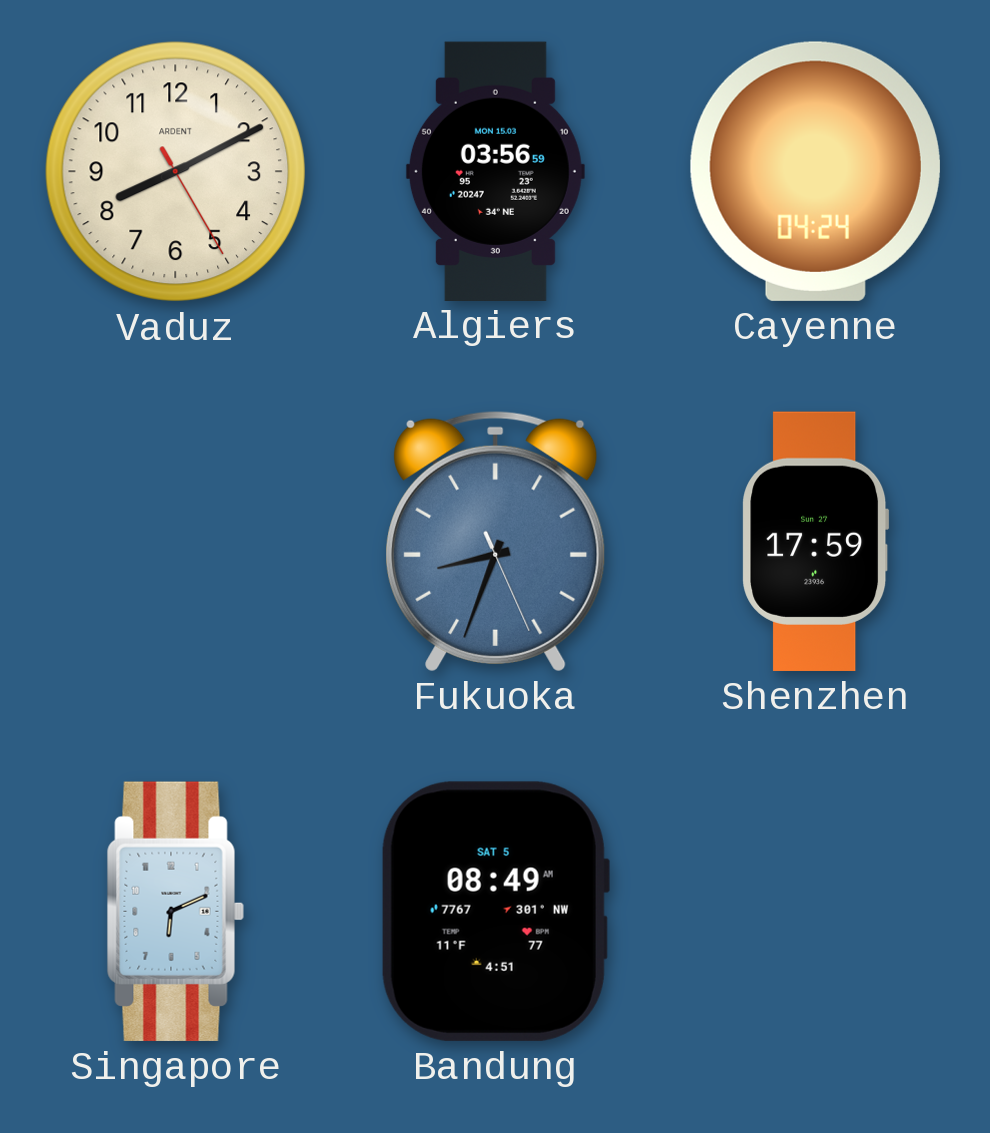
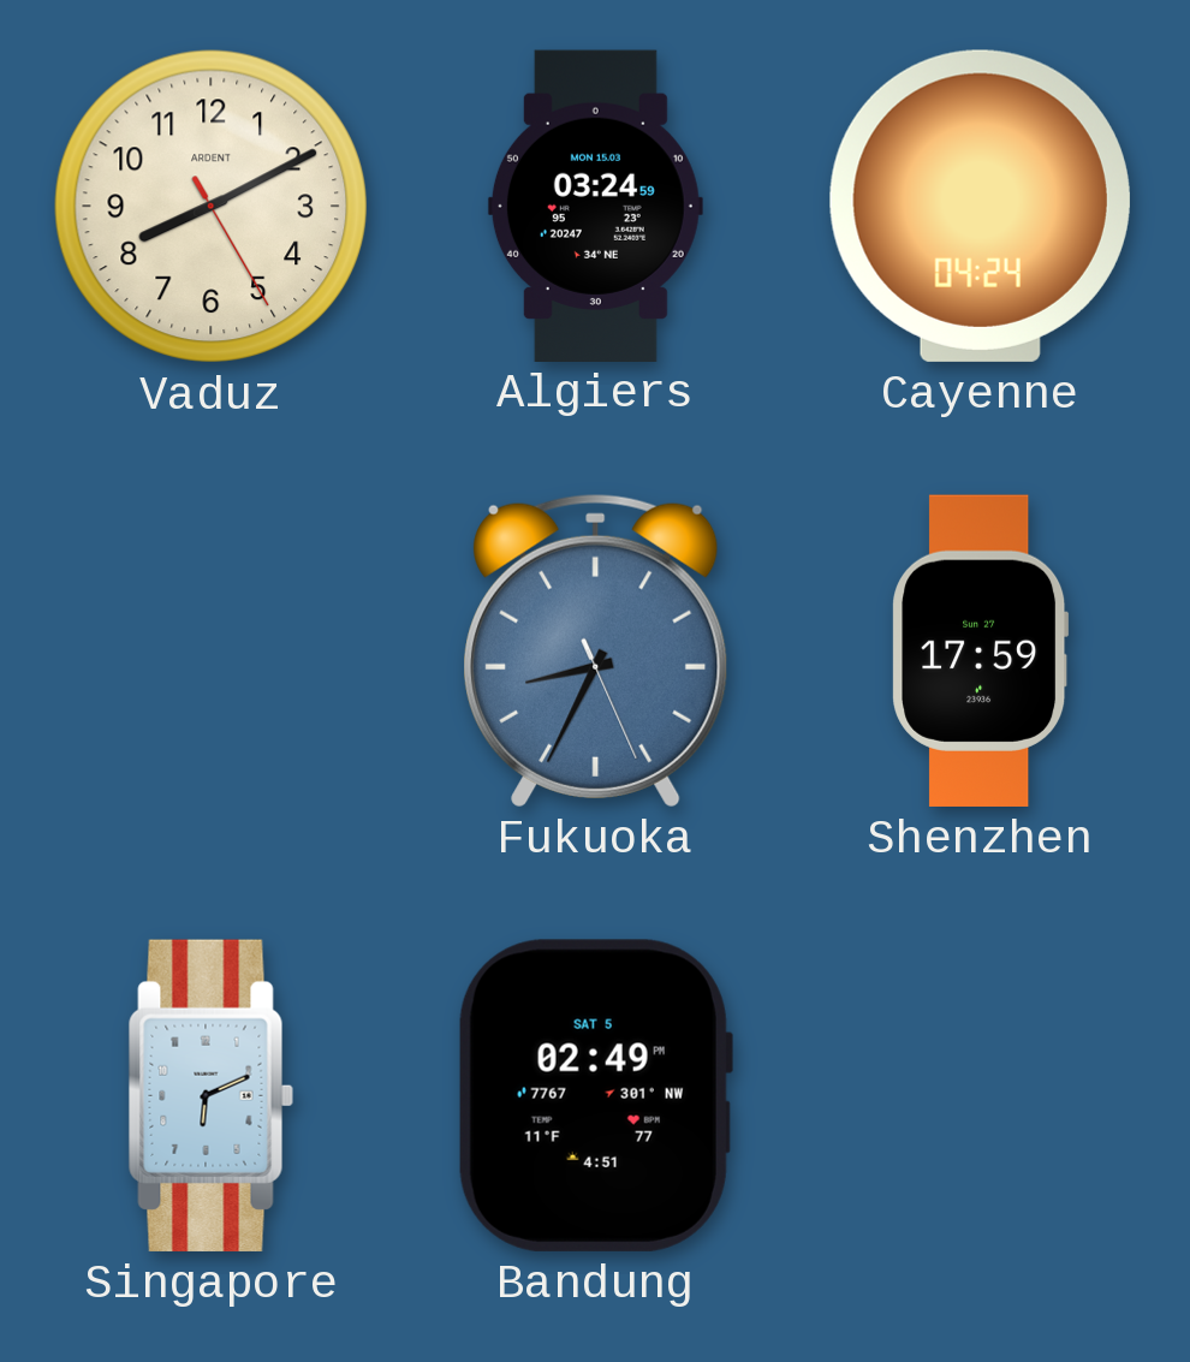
Algiers: 03:56 -> 03:24 (595, 206)
Fukuoka: 8:33 -> 8:34 (596, 650)
Bandung: 08:49 -> 02:49 (595, 1095)
